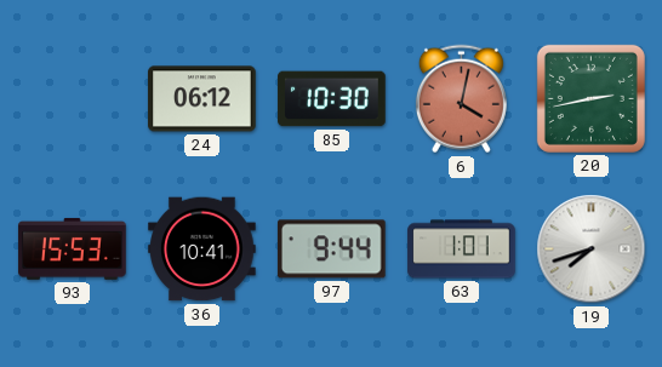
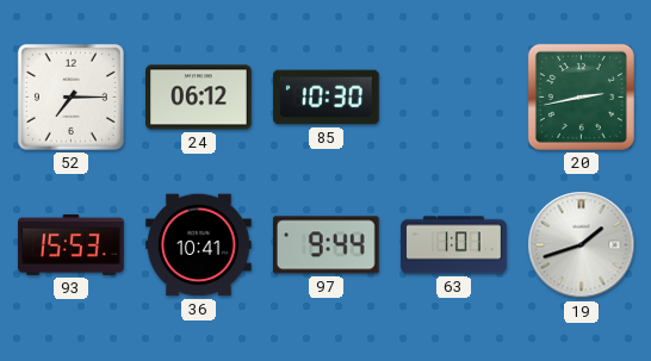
52: none -> 7:15 (70, 97)
6: 4:02 -> none (461, 99)
19: 7:42 -> 1:42 (582, 245)
